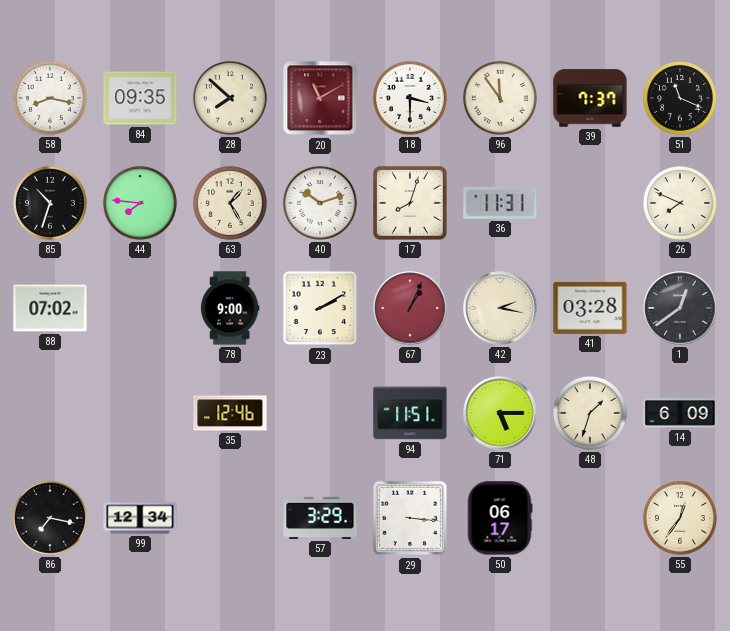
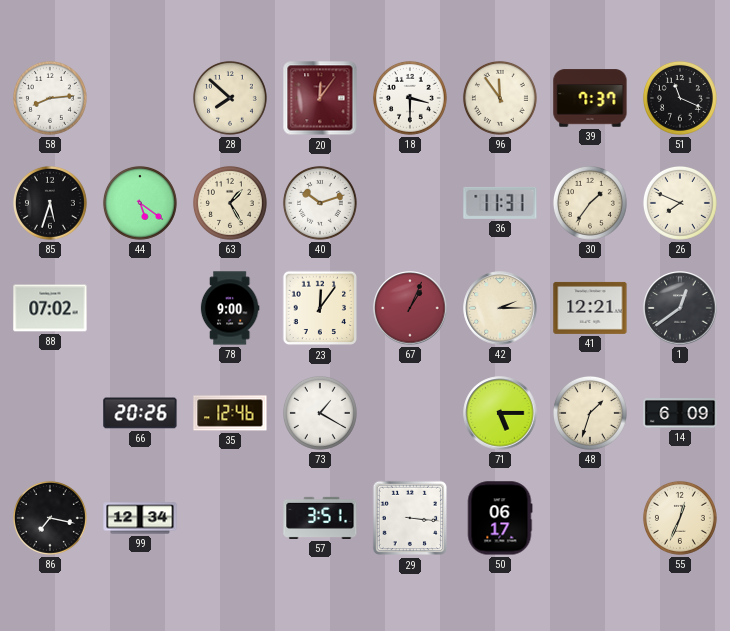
58: 8:17 -> 8:14 (50, 98)
84: 09:35 -> none (140, 98)
20: 11:10 -> 12:06 (320, 98)
85: 10:33 -> 5:33 (50, 203)
44: 7:46 -> 5:21 (140, 203)
17: 8:03 -> none (411, 204)
30: none -> 1:36 (590, 203)
23: 2:10 -> 12:06 (320, 308)
42: 2:17 -> 2:15 (500, 308)
41: 03:28 -> 12:21 (590, 308)
66: none -> 20:26 (140, 413)
73: none -> 1:20 (320, 413)
94: 11:51 -> none (410, 413)
57: 3:29 -> 3:51 (320, 518)
55: 12:36 -> 12:34 (680, 518)
